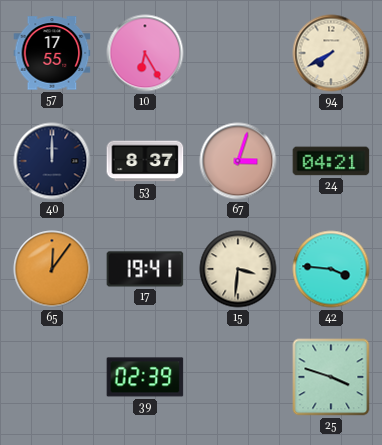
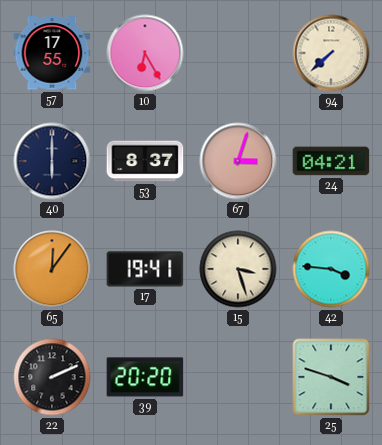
94: 7:40 -> 7:38 (331, 53)
40: 12:00 -> 6:00 (52, 161)
15: 3:31 -> 3:27 (238, 269)
22: none -> 2:11 (52, 377)
39: 02:39 -> 20:20 (145, 377)
